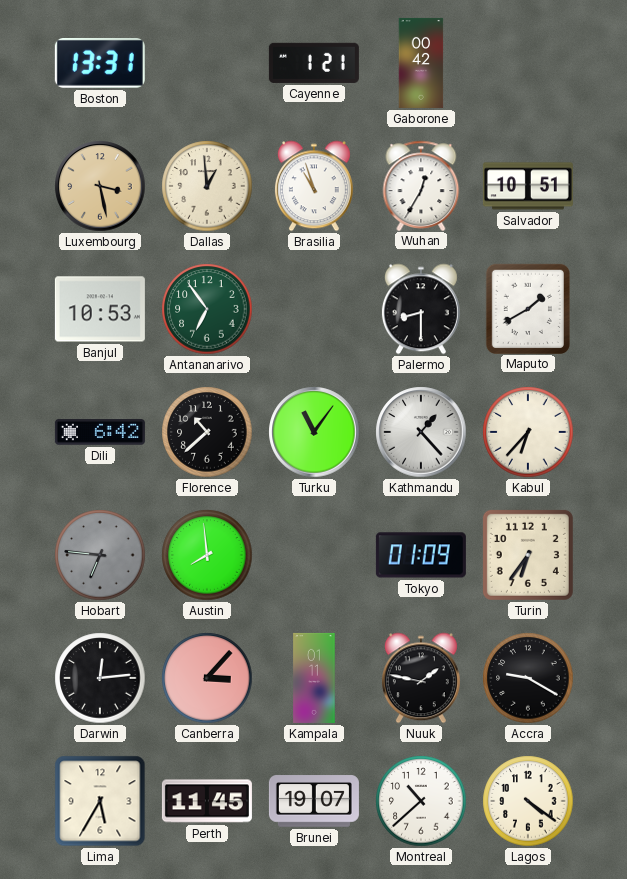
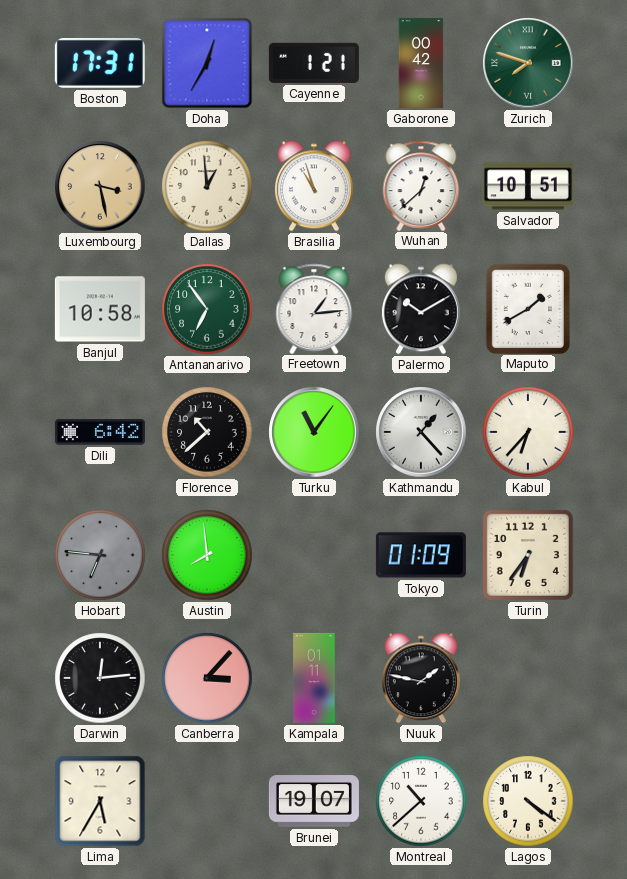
Boston: 13:31 -> 17:31 (100, 64)
Doha: none -> 12:35 (207, 63)
Zurich: none -> 7:48 (528, 63)
Wuhan: 12:35 -> 12:38 (421, 185)
Banjul: 10:53 -> 10:58 (100, 309)
Freetown: none -> 1:14 (314, 308)
Palermo: 8:30 -> 10:10 (421, 309)
Accra: 9:20 -> none (528, 678)
Perth: 11:45 -> none (207, 801)
